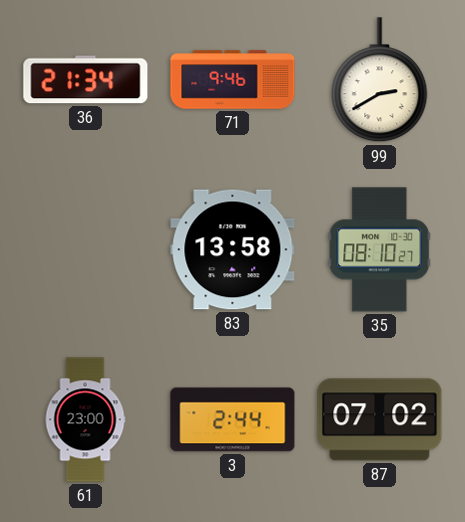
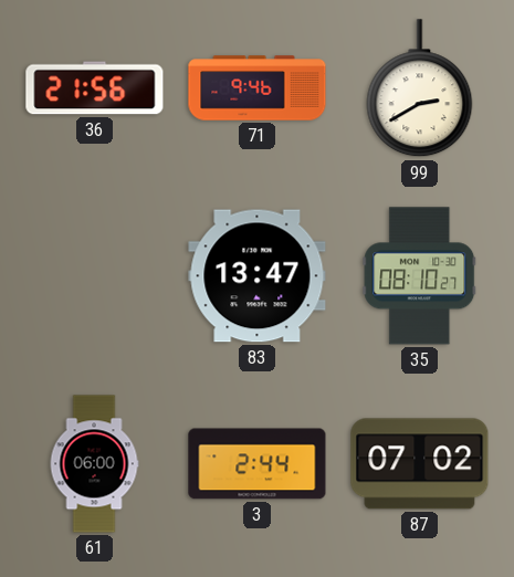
36: 21:34 -> 21:56 (95, 88)
83: 13:58 -> 13:47 (258, 276)
61: 23:00 -> 06:00 (94, 464)
